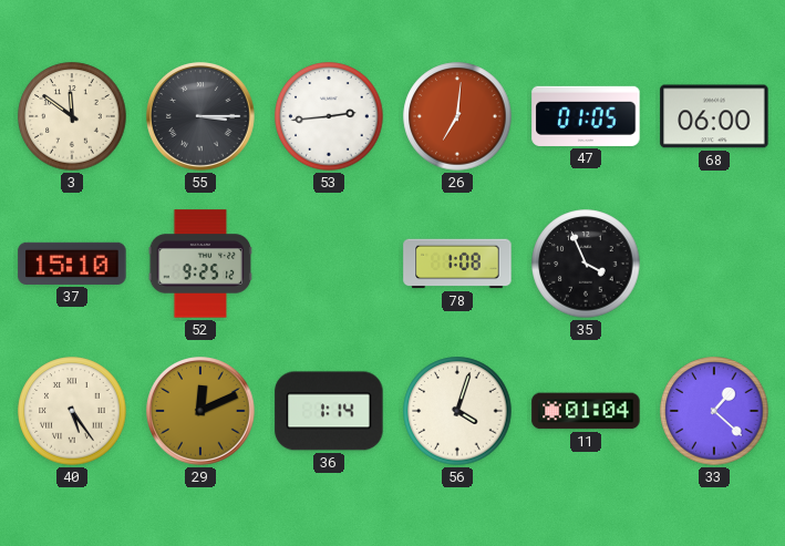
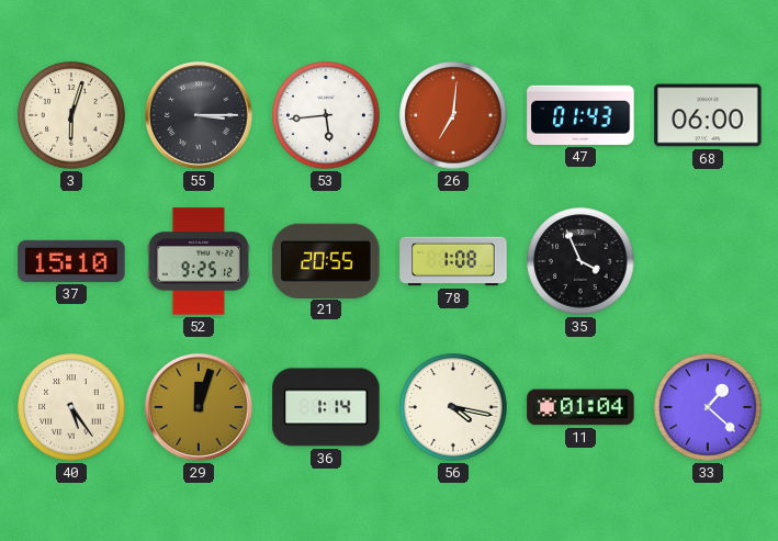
3: 11:51 -> 6:03 (71, 115)
53: 2:44 -> 5:44 (326, 115)
47: 01:05 -> 01:43 (580, 115)
21: none -> 20:55 (326, 260)
29: 12:11 -> 12:03 (200, 408)
56: 4:03 -> 4:17 (453, 407)
